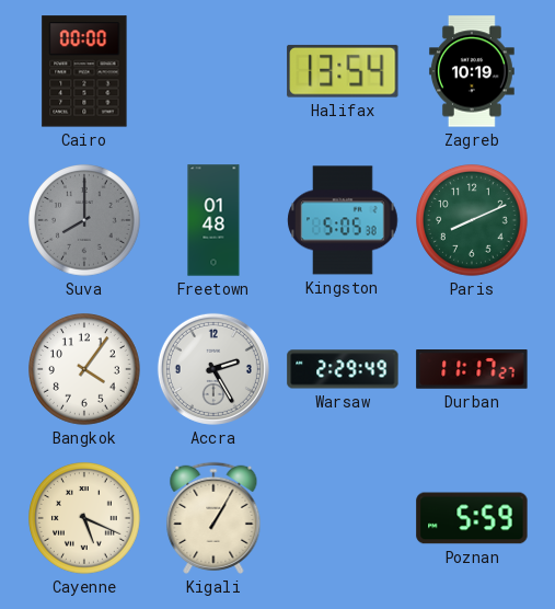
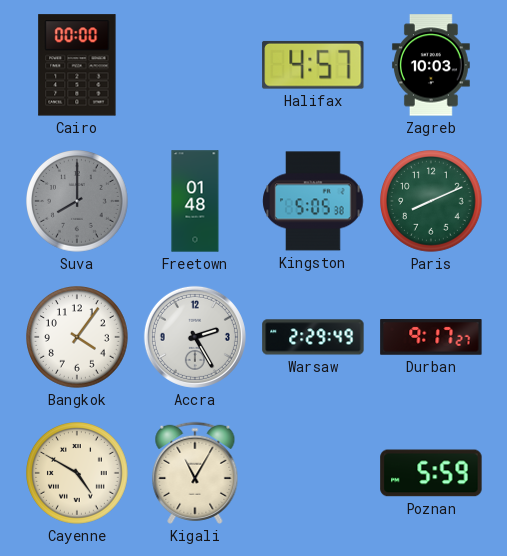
Halifax: 13:54 -> 4:57 (313, 65)
Zagreb: 10:19 -> 10:03 (431, 65)
Durban: 11:17 -> 9:17 (431, 338)
Cayenne: 5:19 -> 4:50 (78, 474)
Kigali: 1:05 -> 11:05 (195, 473)
